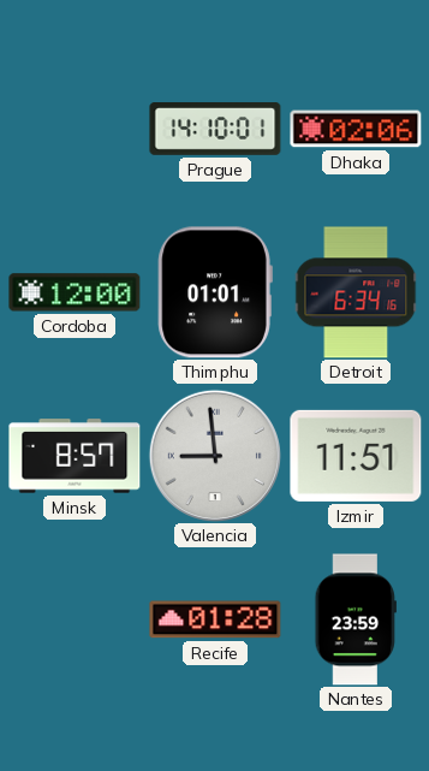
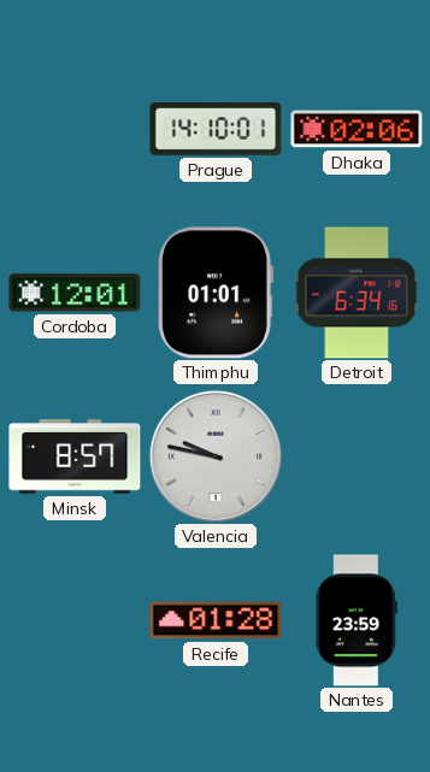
Cordoba: 12:00 -> 12:01 (75, 293)
Valencia: 8:59 -> 9:47 (216, 456)
Izmir: 11:51 -> none (356, 456)
